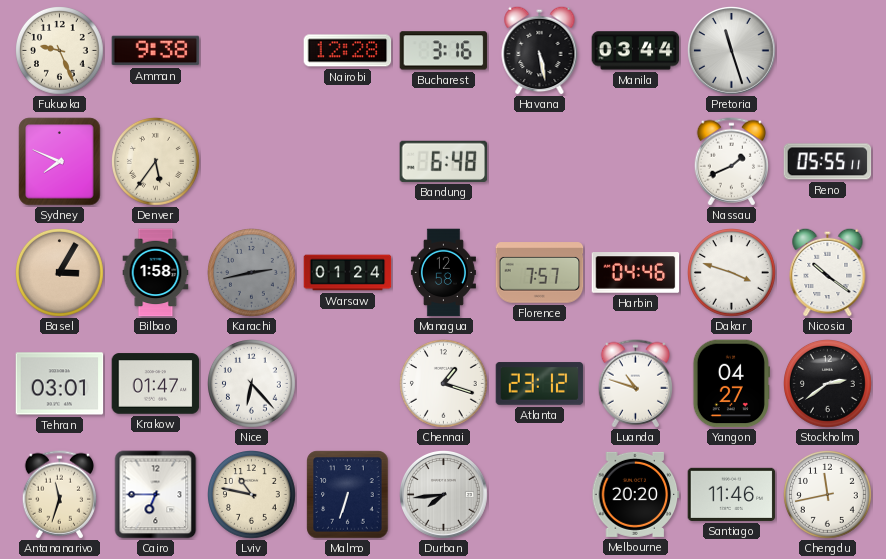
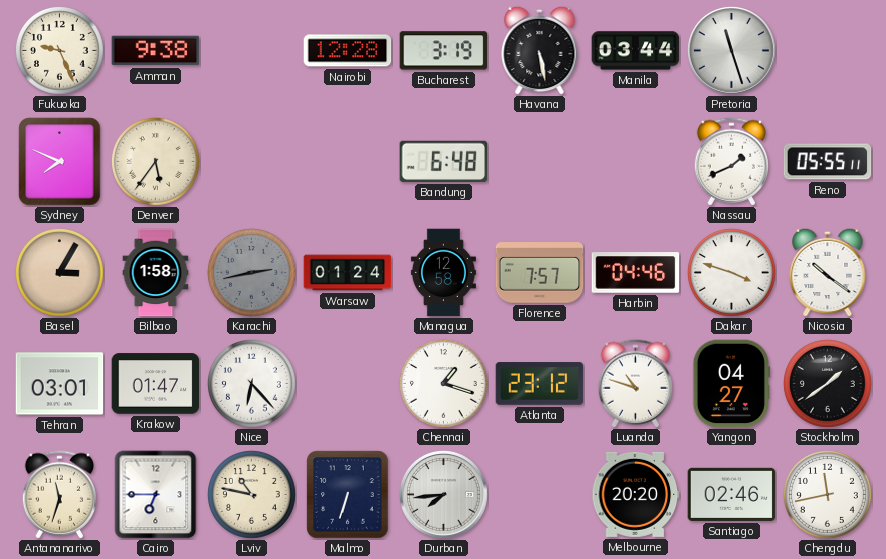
Bucharest: 3:16 -> 3:19 (444, 51)
Stockholm: 2:39 -> 1:39 (828, 384)
Santiago: 11:46 -> 02:46 (732, 494)
